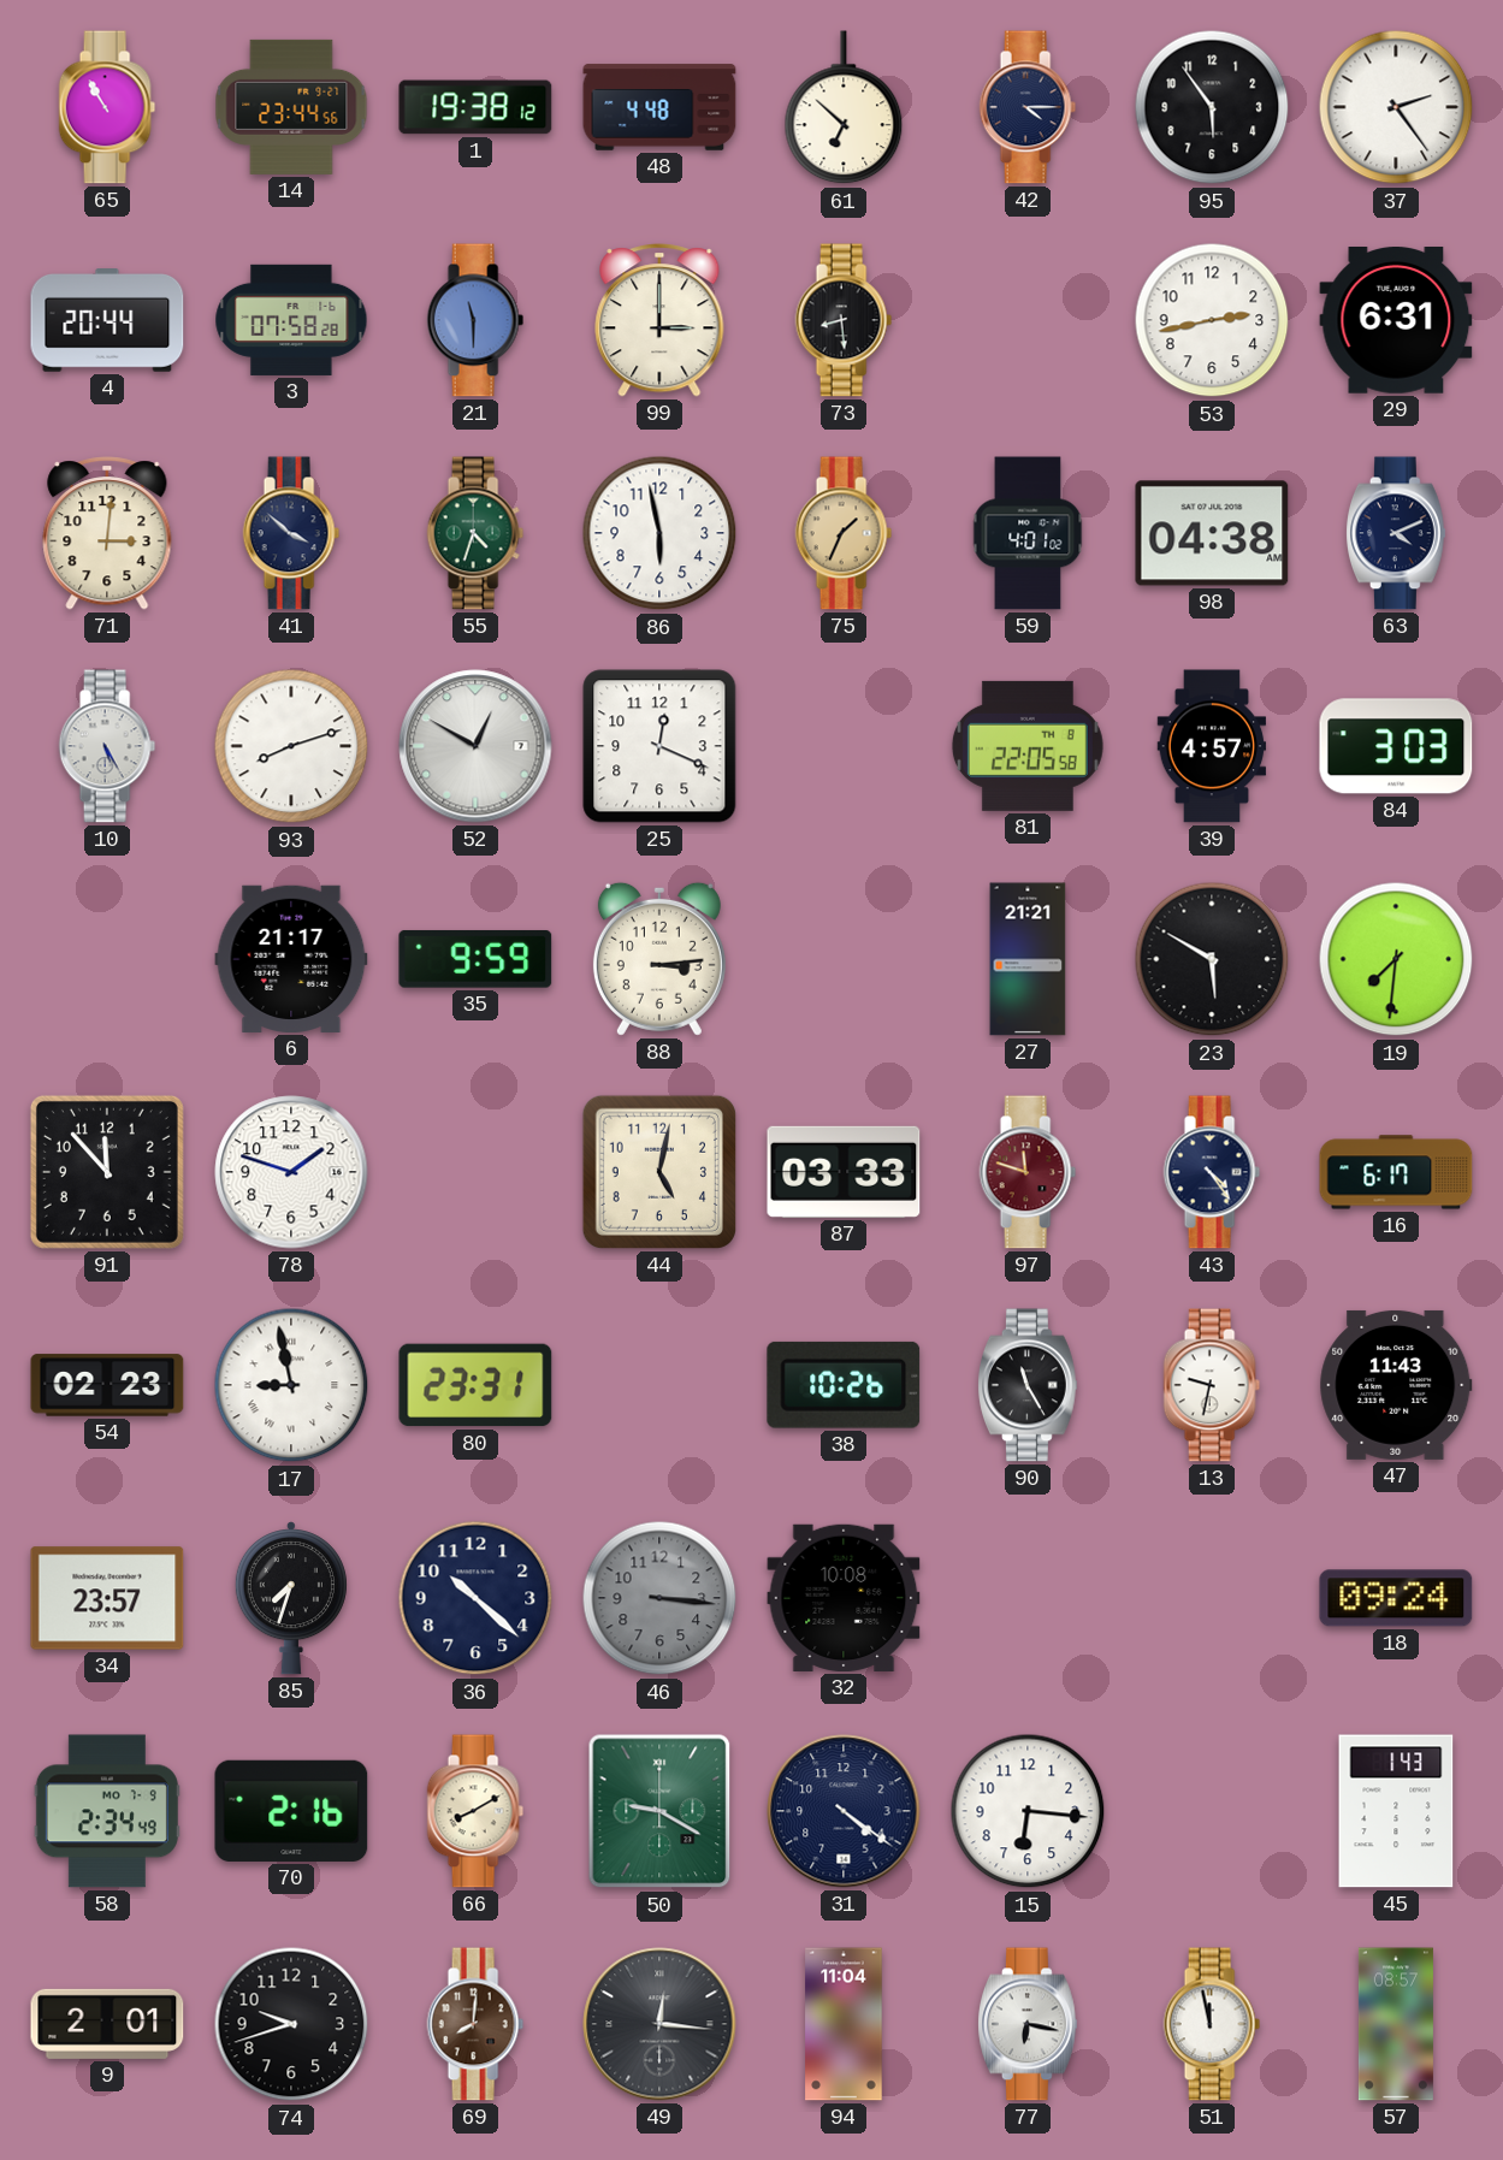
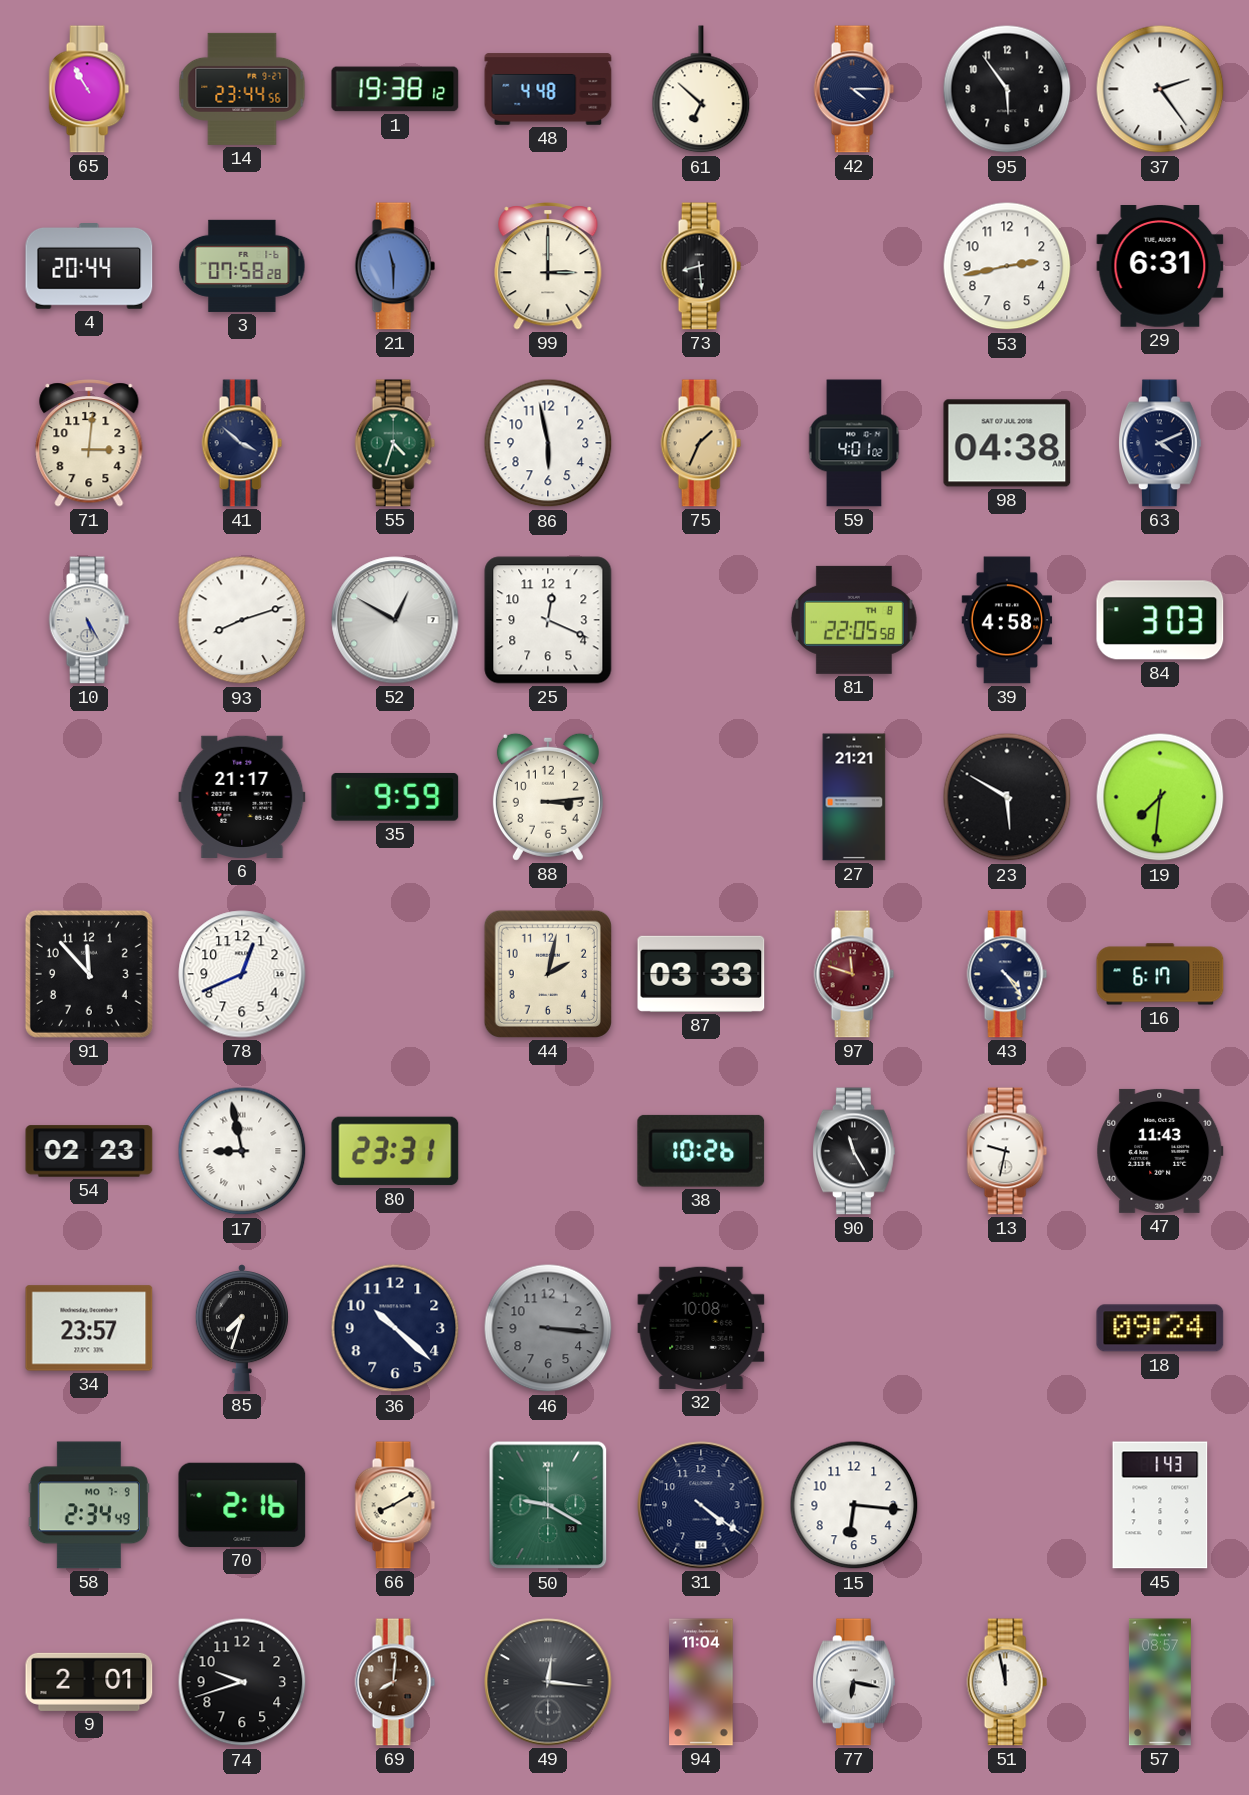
39: 4:57 -> 4:58 (1007, 620)
78: 1:48 -> 12:41 (242, 974)
44: 5:02 -> 2:02 (548, 974)
